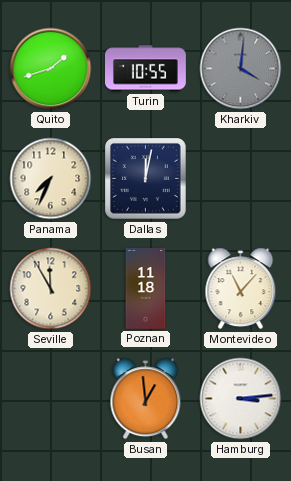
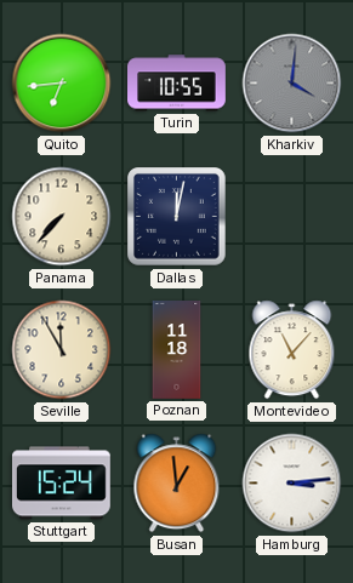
Quito: 1:42 -> 6:44 (62, 84)
Panama: 7:34 -> 7:37 (62, 217)
Stuttgart: none -> 15:24 (61, 484)
